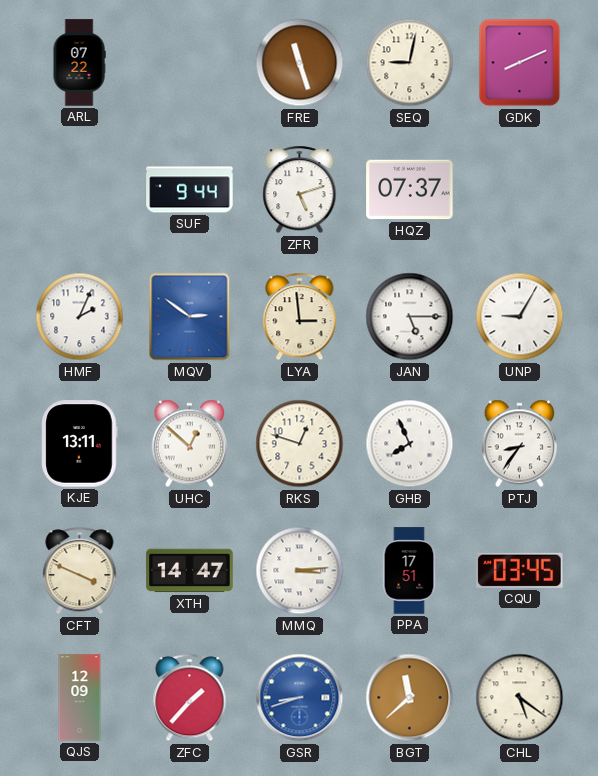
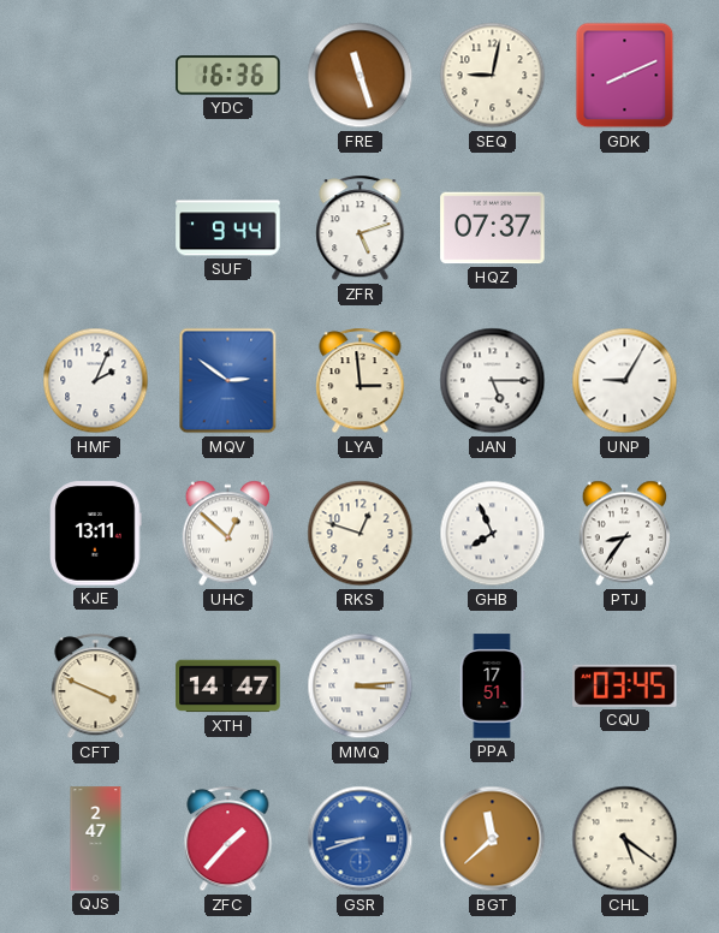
ARL: 07:22 -> none (79, 63)
YDC: none -> 16:36 (228, 76)
QJS: 12:09 -> 2:47 (96, 839)
